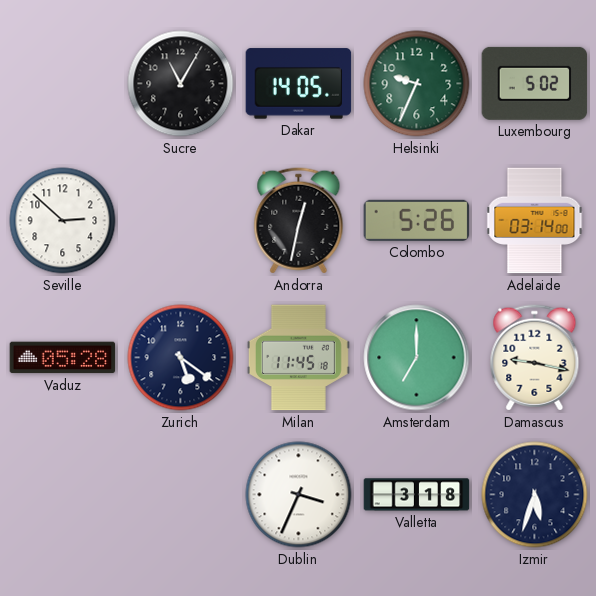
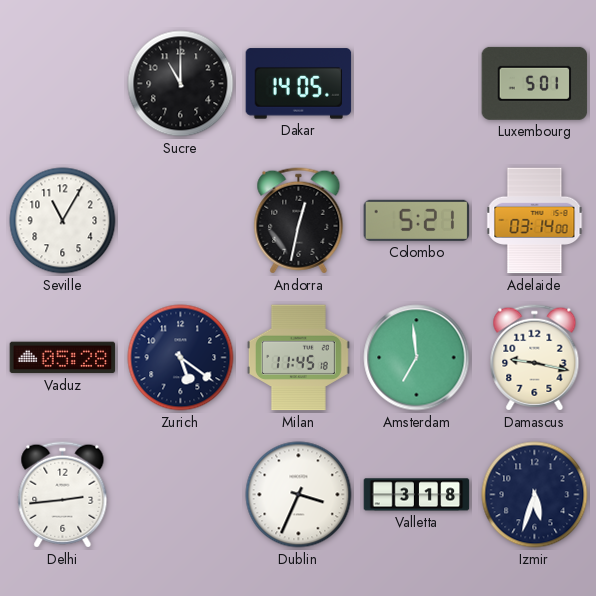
Sucre: 11:05 -> 11:00 (181, 84)
Helsinki: 9:34 -> none (417, 84)
Luxembourg: 5:02 -> 5:01 (535, 83)
Seville: 2:52 -> 11:05 (63, 221)
Colombo: 5:26 -> 5:21 (417, 220)
Amsterdam: 7:00 -> 6:59 (417, 358)
Delhi: none -> 2:44 (63, 495)
